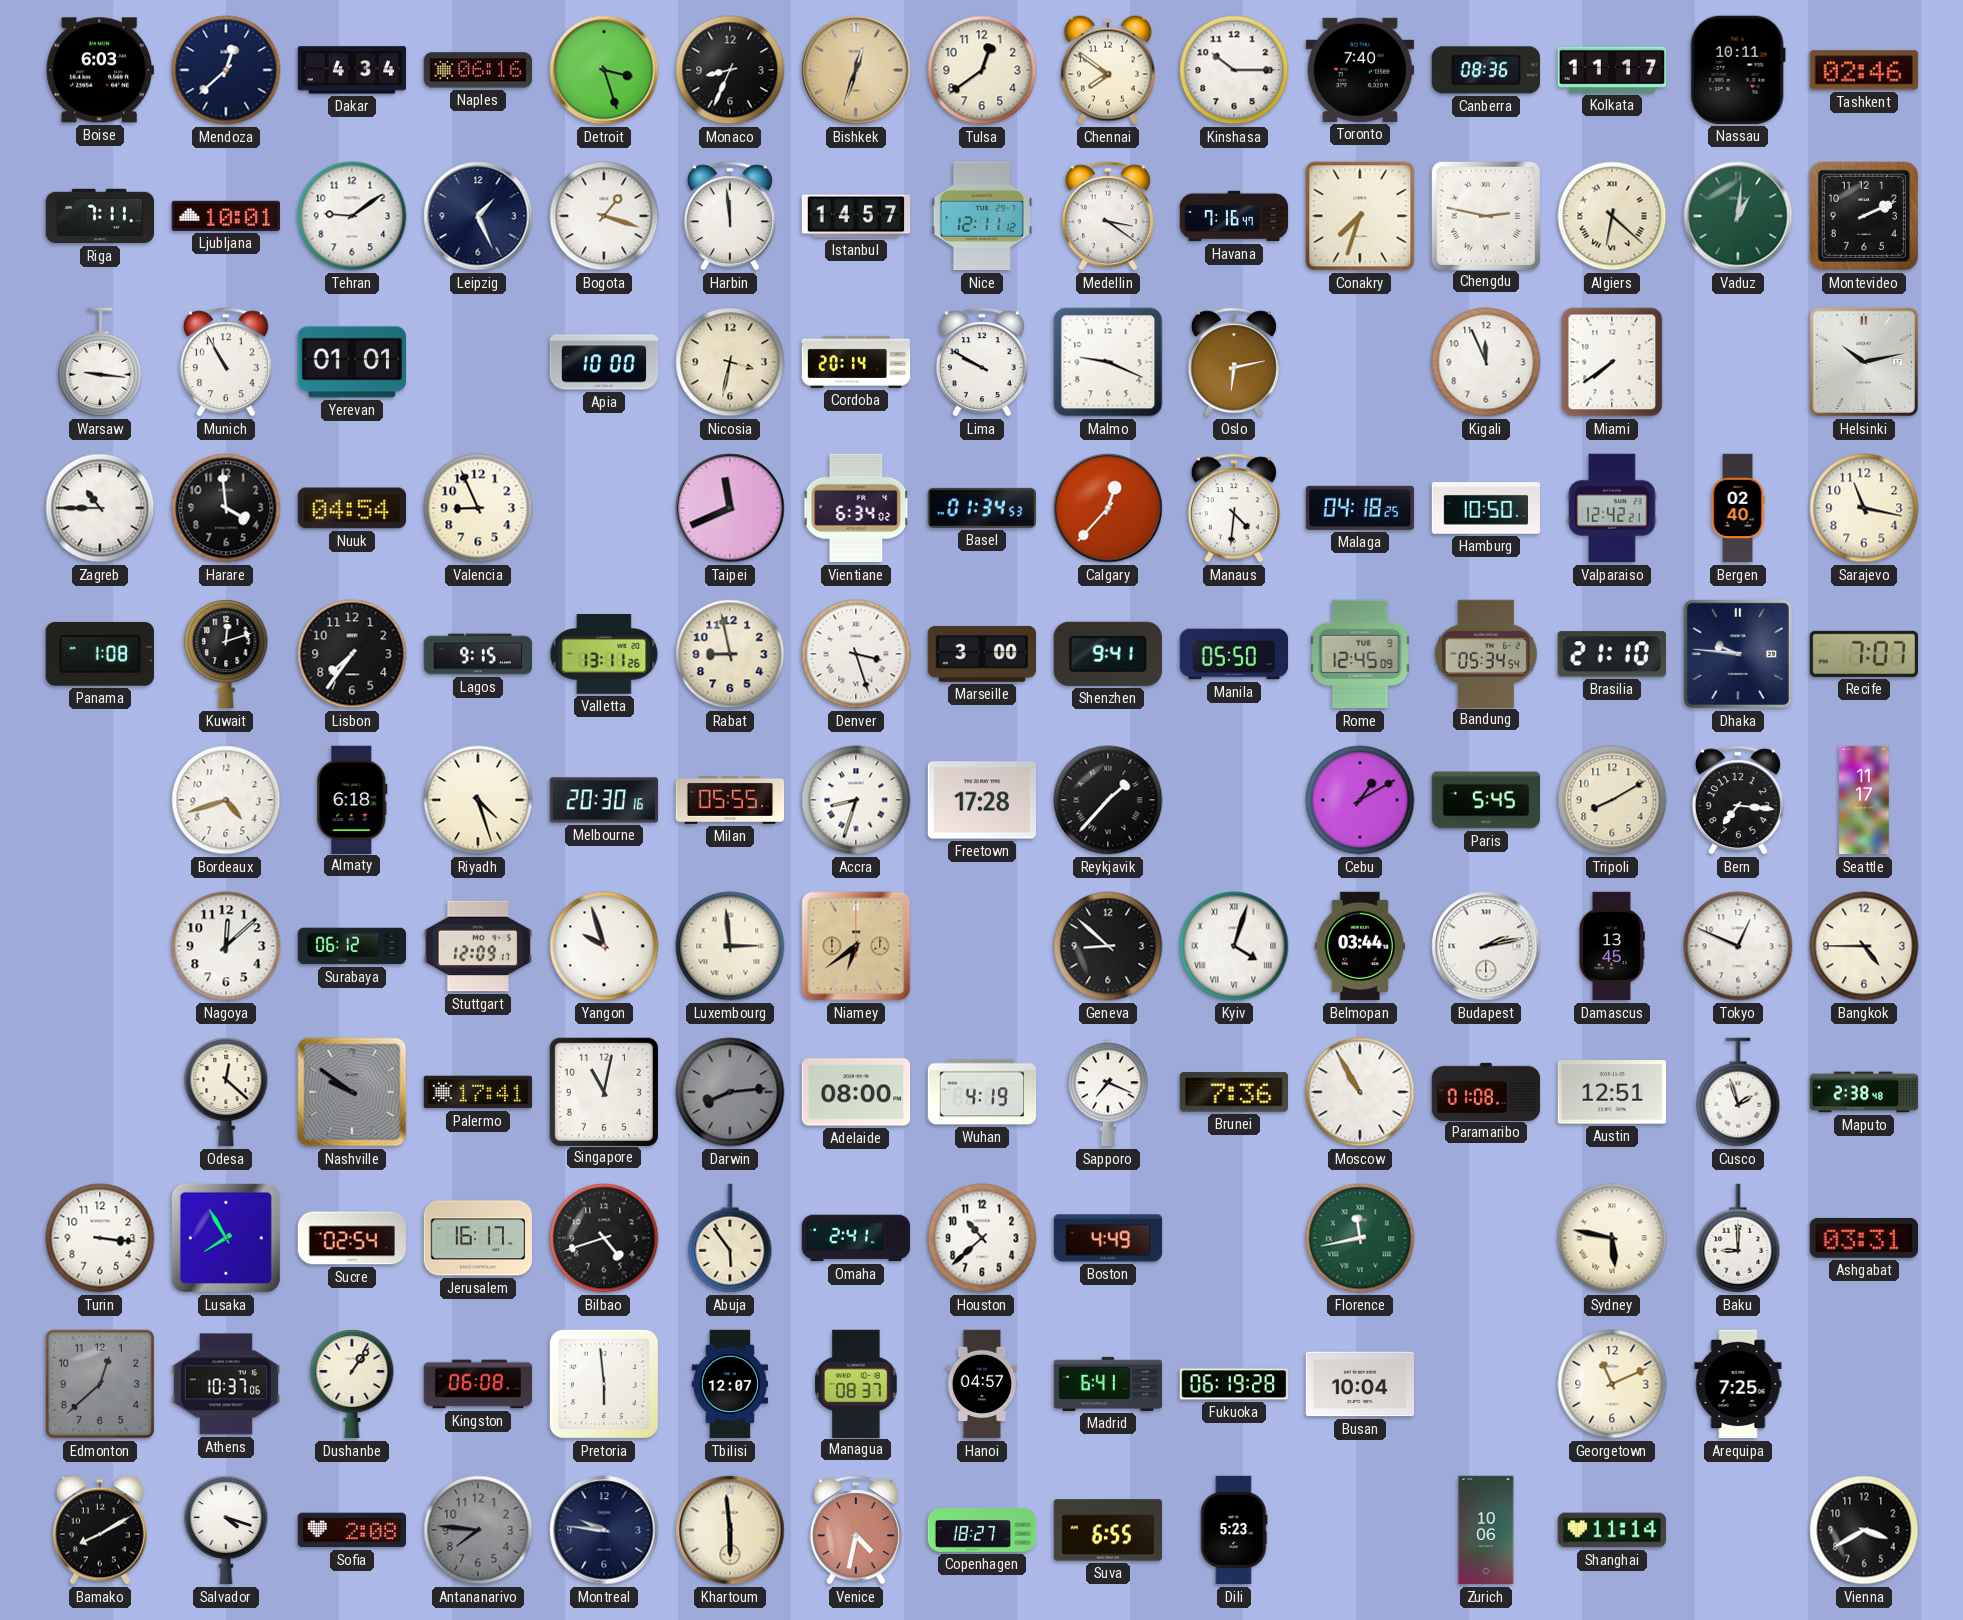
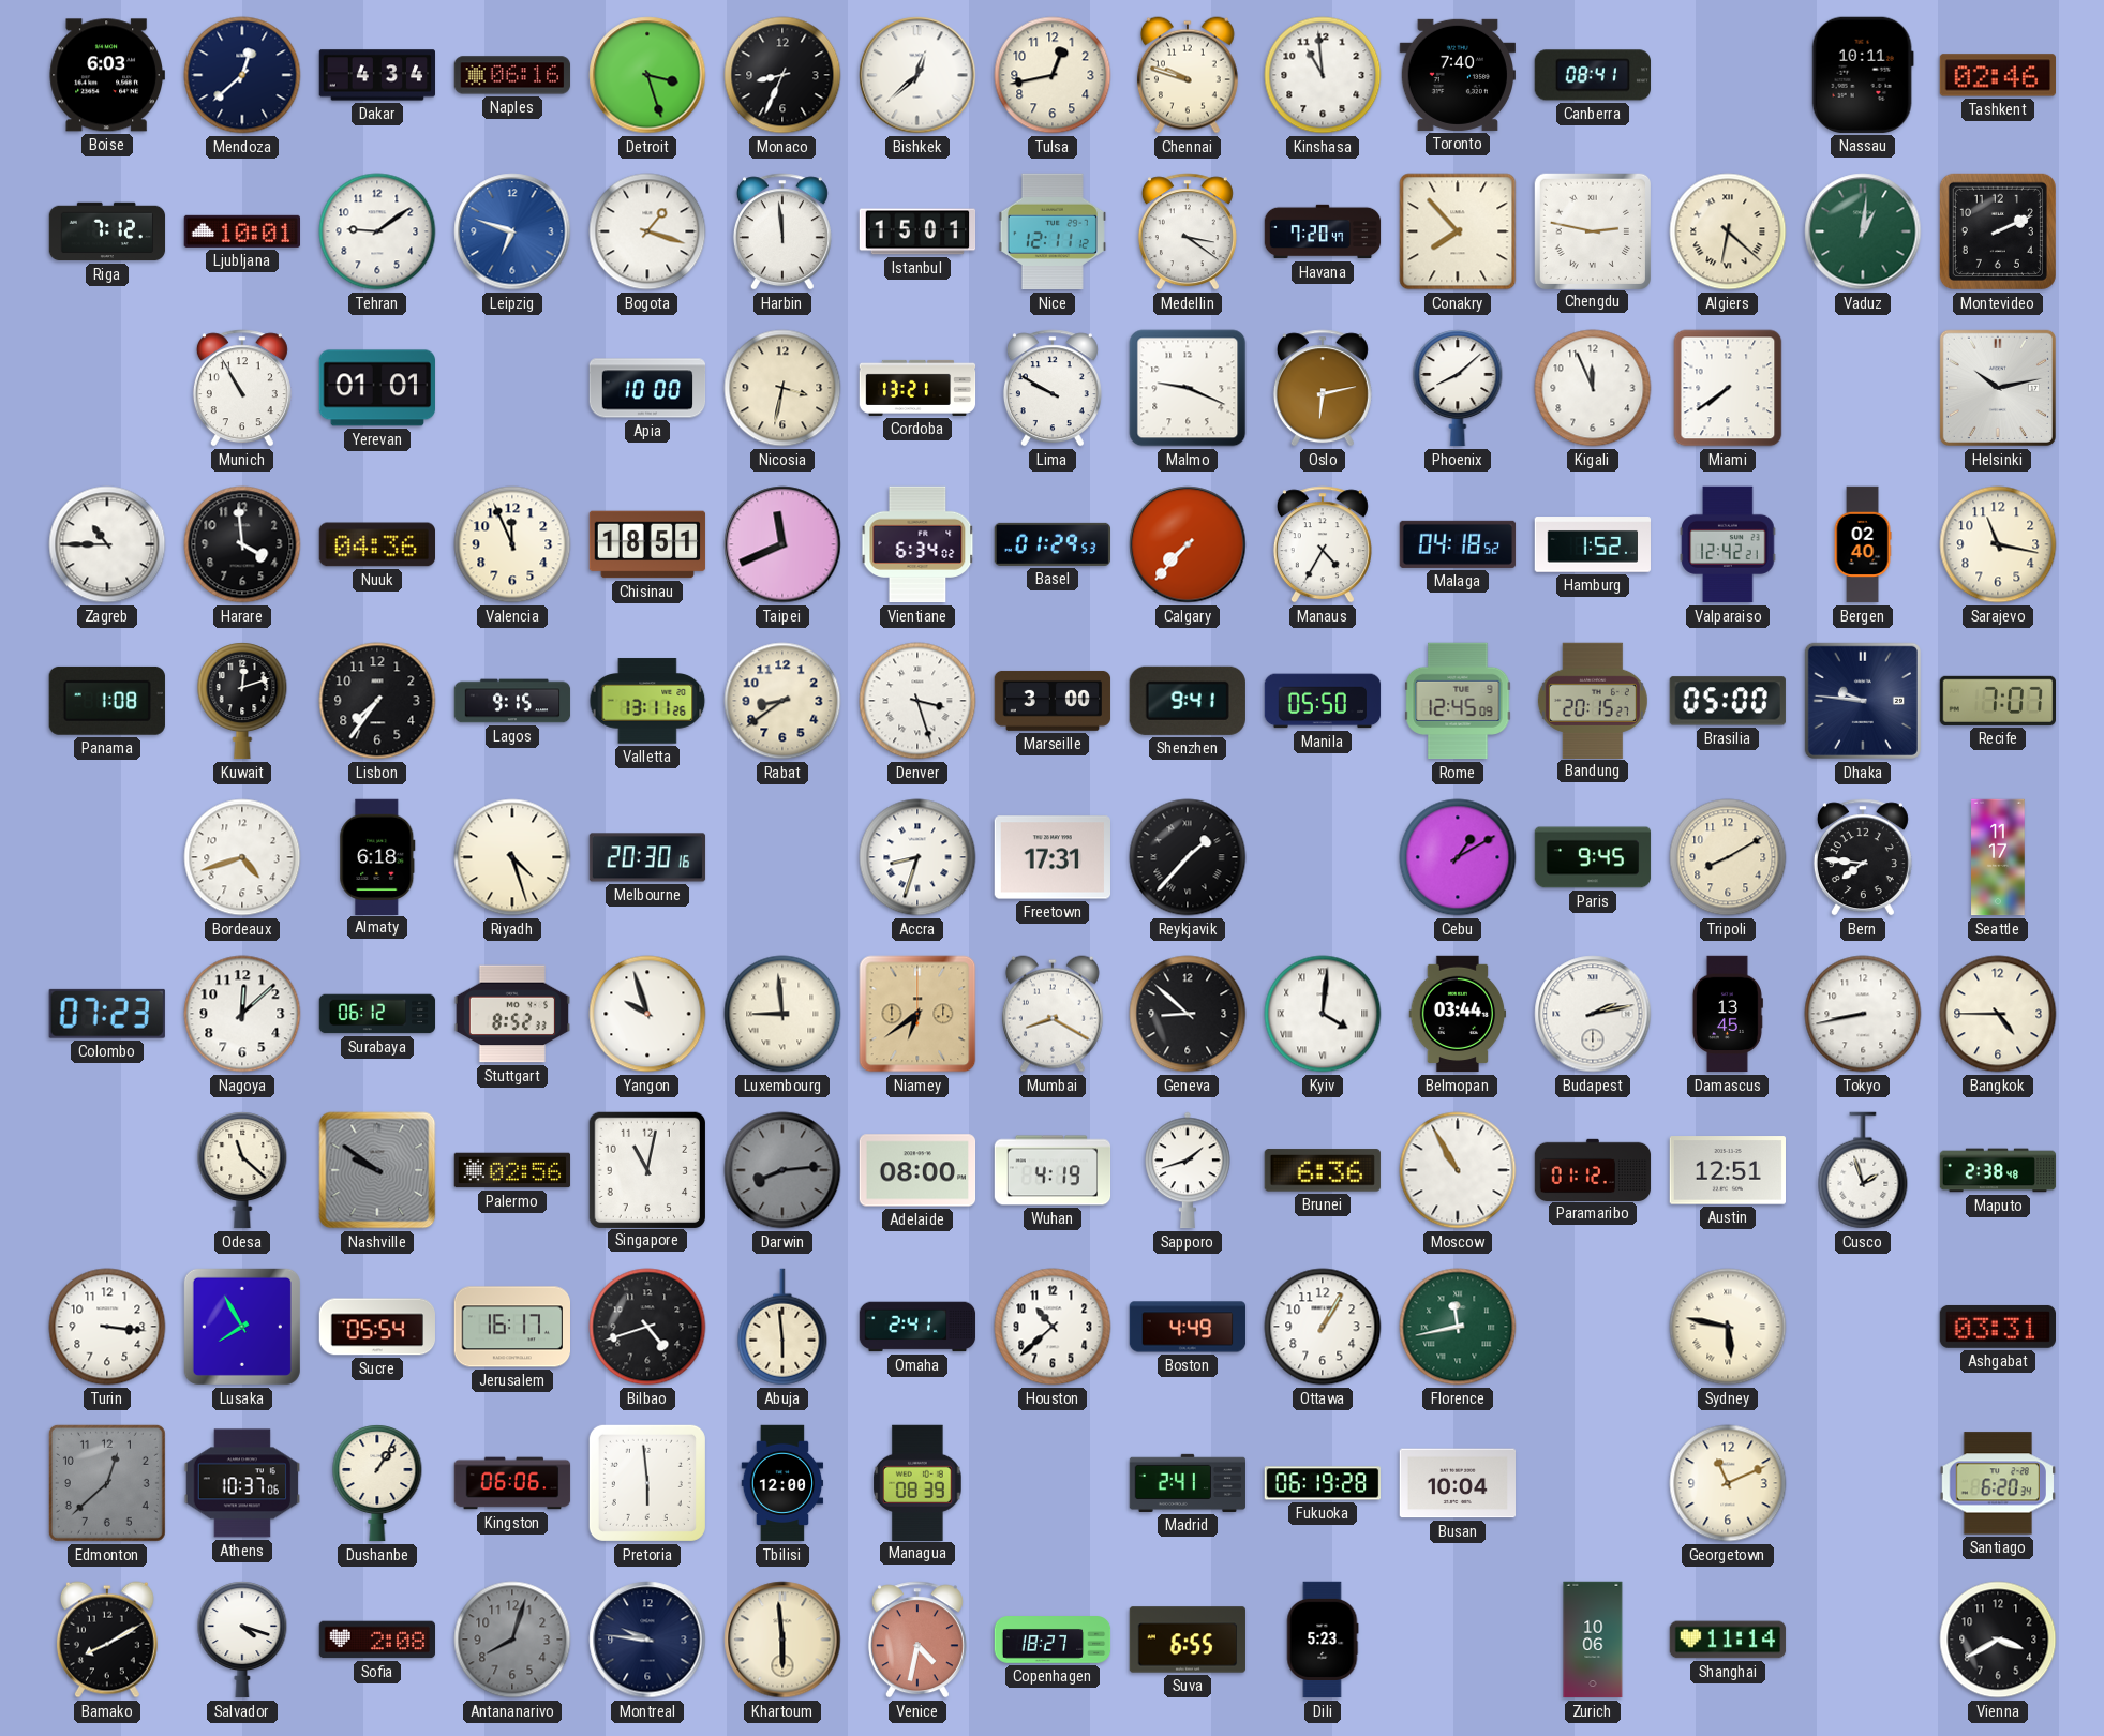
Bishkek: 12:33 -> 12:38 (917, 75)
Bishkek dial: champagne -> white (917, 75)
Tulsa: 12:39 -> 12:43 (1053, 75)
Chennai: 7:51 -> 9:48 (1188, 75)
Kinshasa: 10:15 -> 10:59 (1323, 75)
Canberra: 08:36 -> 08:41 (1592, 75)
Kolkata: 11:17 -> none (1612, 70)
Riga: 7:11 -> 7:12 (107, 231)
Leipzig: 1:26 -> 6:48 (512, 231)
Leipzig dial: navy -> blue (512, 231)
Istanbul: 14:57 -> 15:01 (917, 231)
Havana: 7:16 -> 7:20 (1323, 231)
Conakry: 7:33 -> 7:53 (1458, 231)
Warsaw: 9:16 -> none (100, 362)
Cordoba: 20:14 -> 13:21 (917, 388)
Phoenix: none -> 8:08 (1458, 388)
Nuuk: 04:54 -> 04:36 (376, 544)
Valencia: 8:56 -> 11:56 (512, 544)
Chisinau: none -> 18:51 (647, 544)
Basel: 01:34 -> 01:29 (1051, 544)
Calgary: 12:37 -> 7:37 (1188, 544)
Manaus: 4:31 -> 4:35 (1323, 544)
Malaga: 04:18:25 -> 04:18:52 (1458, 544)
Hamburg: 10:50 -> 1:52 (1593, 544)
Rabat: 8:58 -> 8:39 (782, 701)
Bandung: 05:34 -> 20:15 (1593, 700)
Brasilia: 21:10 -> 05:00 (1728, 701)
Milan: 05:55 -> none (730, 800)
Freetown: 17:28 -> 17:31 (1051, 857)
Paris: 5:45 -> 9:45 (1593, 857)
Bern: 7:16 -> 7:46 (1863, 857)
Colombo: none -> 07:23 (107, 1014)
Stuttgart: 12:09 -> 8:52 (511, 1014)
Luxembourg: 2:59 -> 8:59 (782, 1014)
Mumbai: none -> 8:20 (1053, 1014)
Kyiv: 4:03 -> 4:01 (1323, 1014)
Tokyo: 12:49 -> 8:43 (1863, 1014)
Odesa: 12:22 -> 11:22 (242, 1170)
Palermo: 17:41 -> 02:56 (512, 1170)
Sapporo: 7:19 -> 1:42 (1188, 1170)
Brunei: 7:36 -> 6:36 (1323, 1170)
Paramaribo: 01:08 -> 01:12 (1593, 1169)
Sucre: 02:54 -> 05:54 (376, 1327)
Abuja: 5:54 -> 5:59 (782, 1327)
Ottawa: none -> 1:05 (1323, 1327)
Baku: 9:00 -> none (1738, 1238)
Kingston: 06:08 -> 06:06 (512, 1483)
Tbilisi: 12:07 -> 12:00 (782, 1483)
Managua: 08:37 -> 08:39 (917, 1482)
Hanoi: 04:57 -> none (982, 1384)
Madrid: 6:41 -> 2:41 (1188, 1483)
Arequipa: 7:25 -> none (1738, 1384)
Santiago: none -> 6:20 (1997, 1483)
Antananarivo: 7:46 -> 8:03 (512, 1640)
